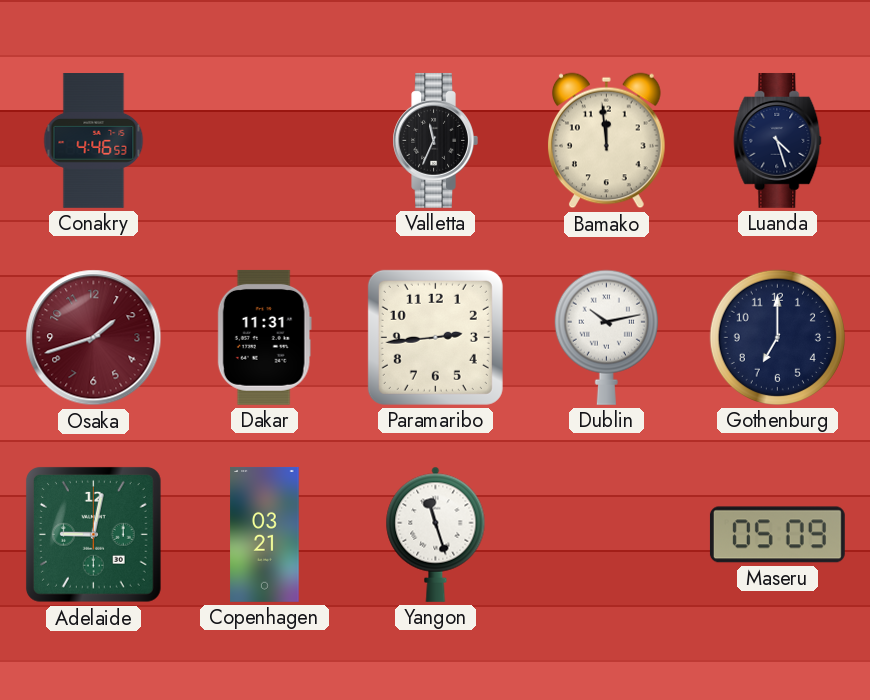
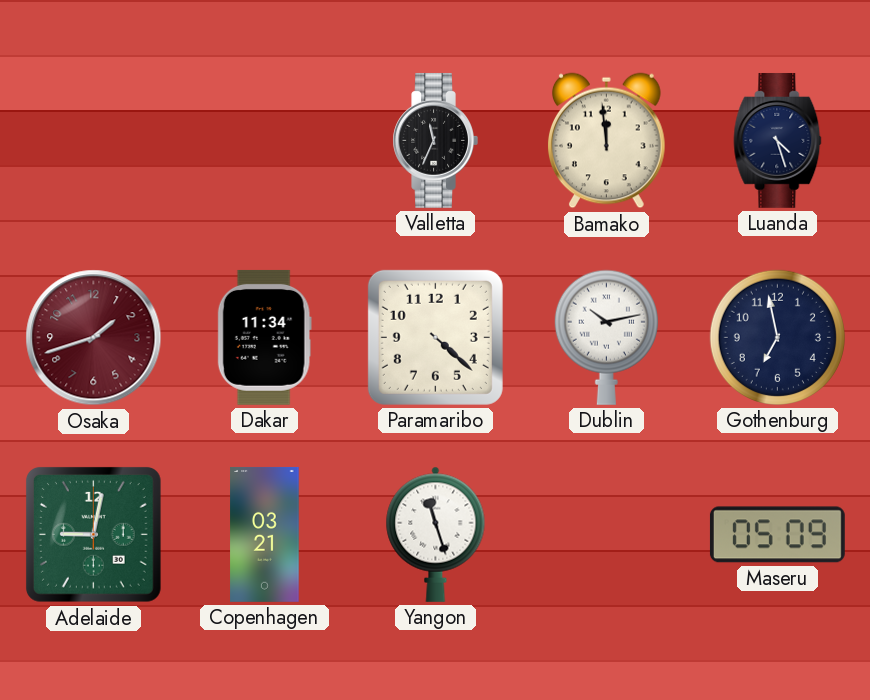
Conakry: 4:46 -> none (94, 141)
Dakar: 11:31 -> 11:34 (264, 337)
Paramaribo: 2:44 -> 4:22 (435, 337)
Gothenburg: 7:00 -> 6:58 (777, 337)
